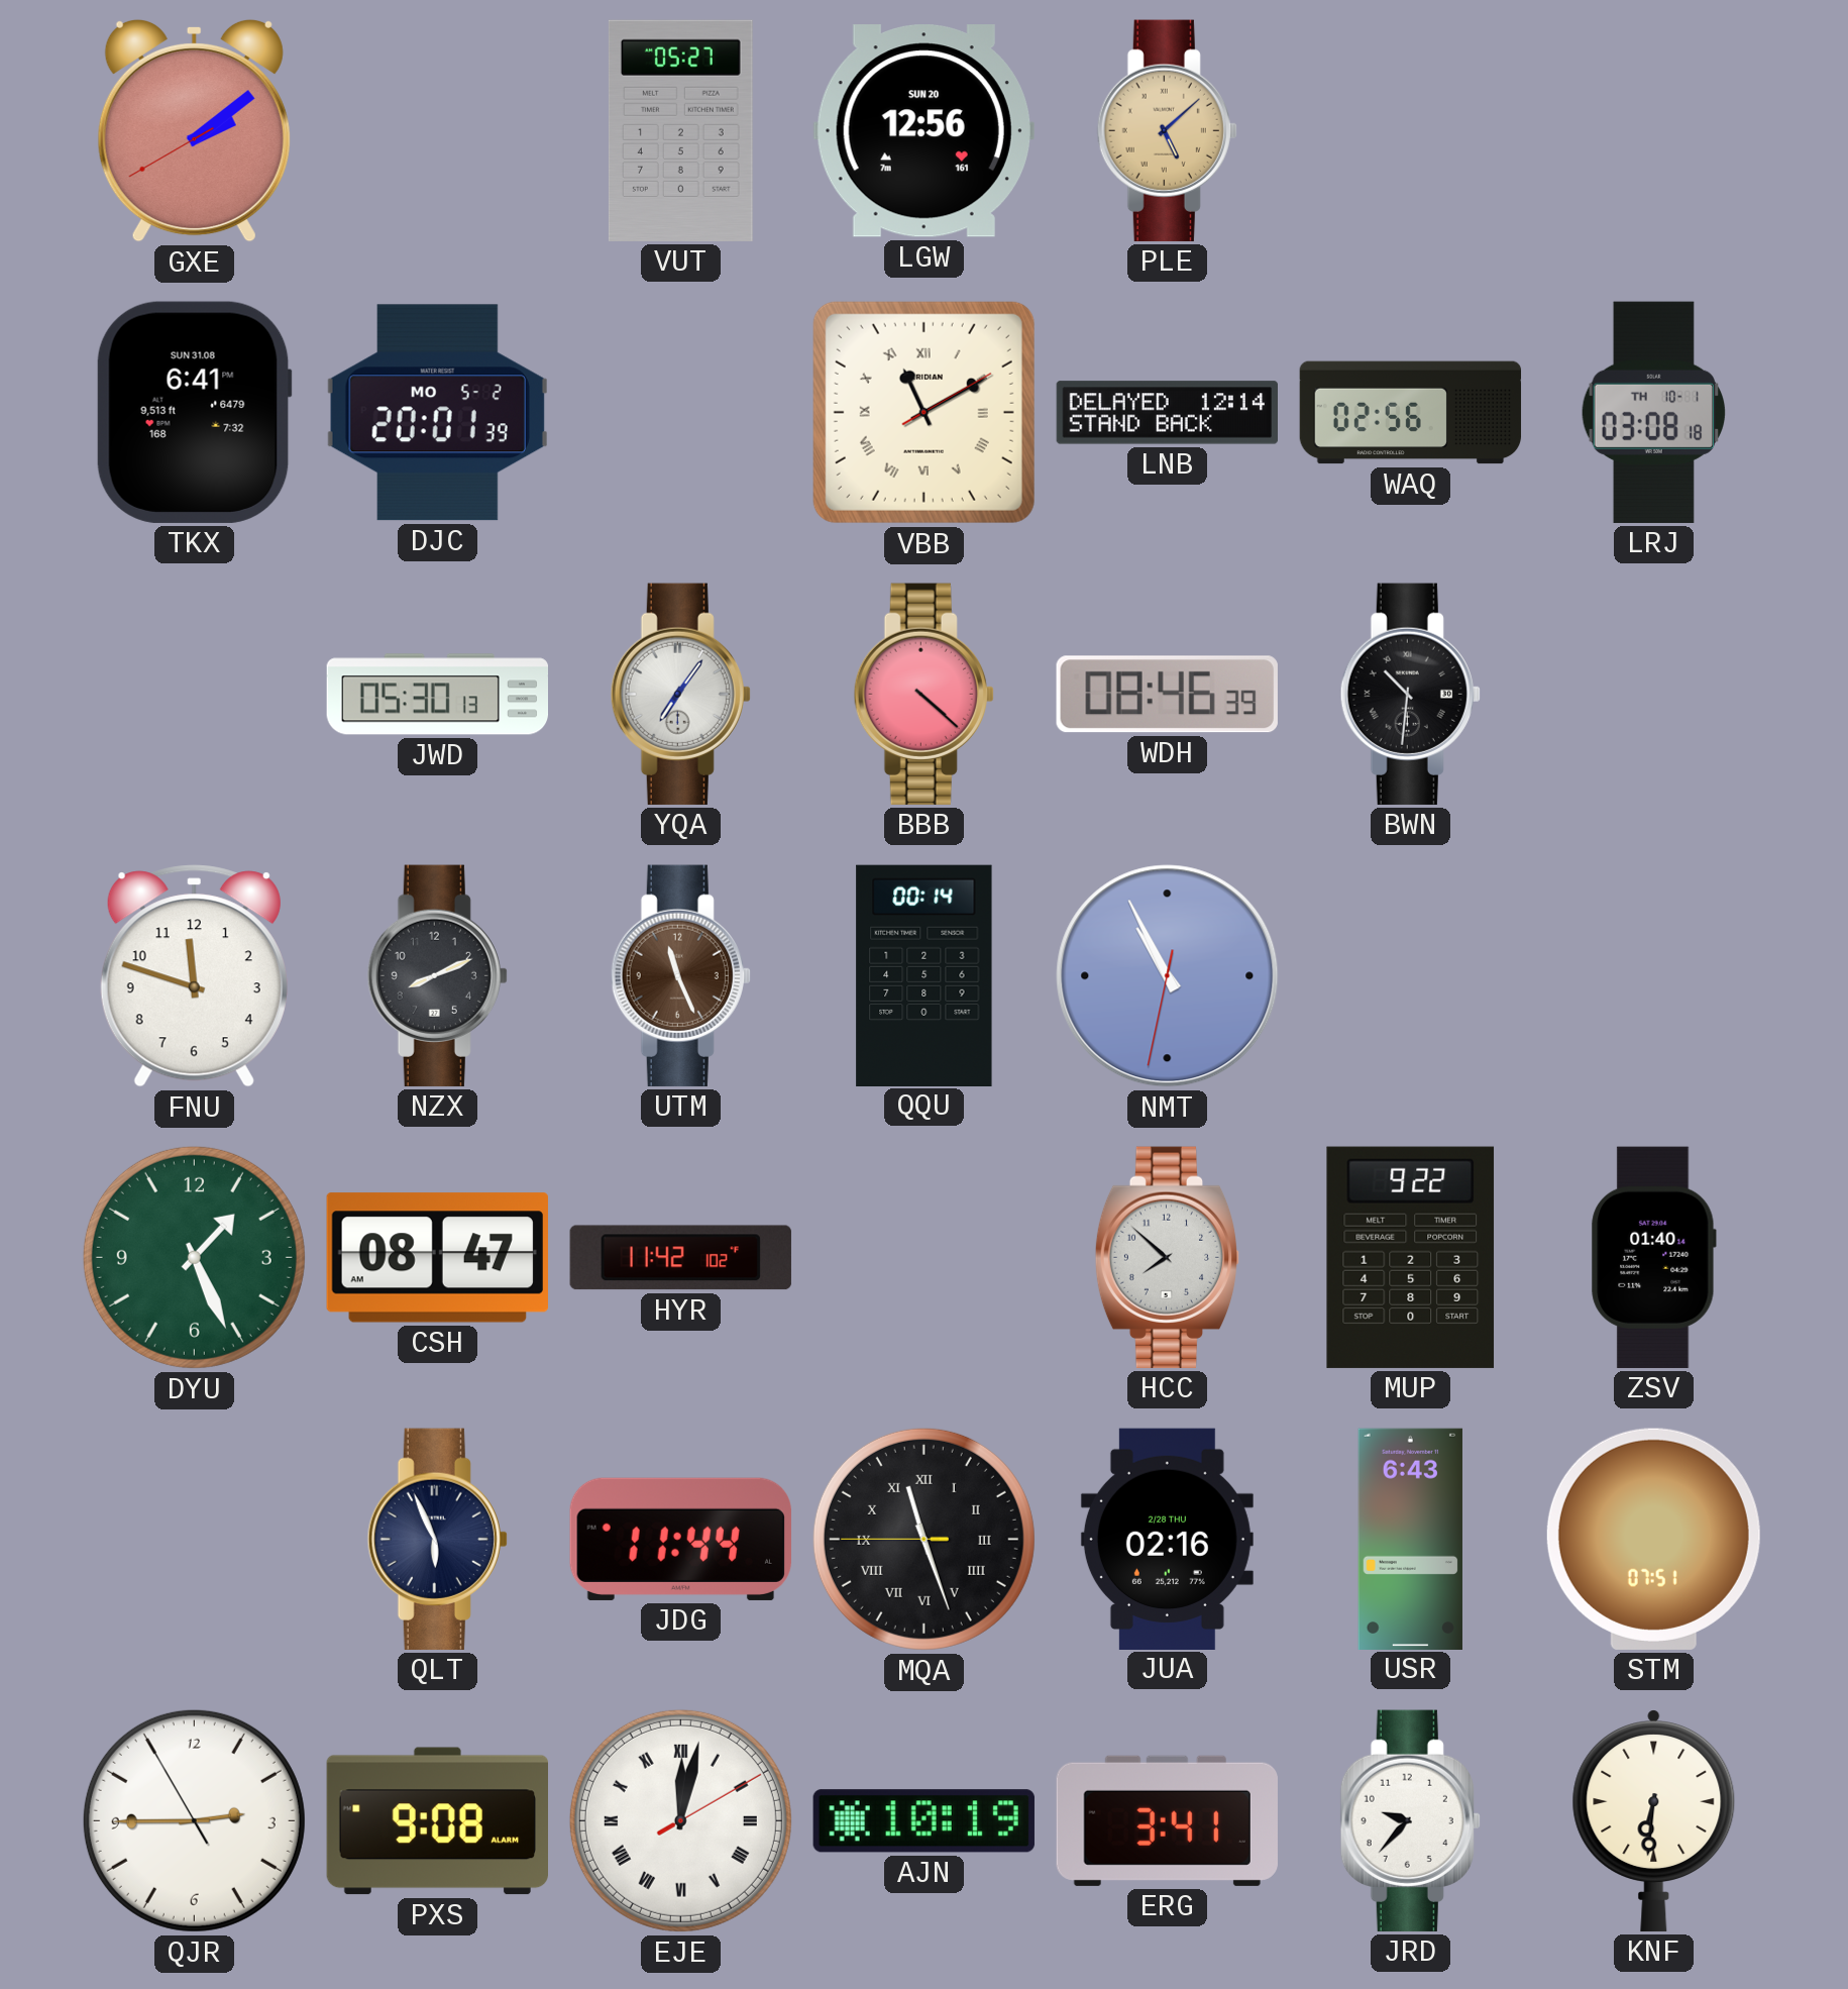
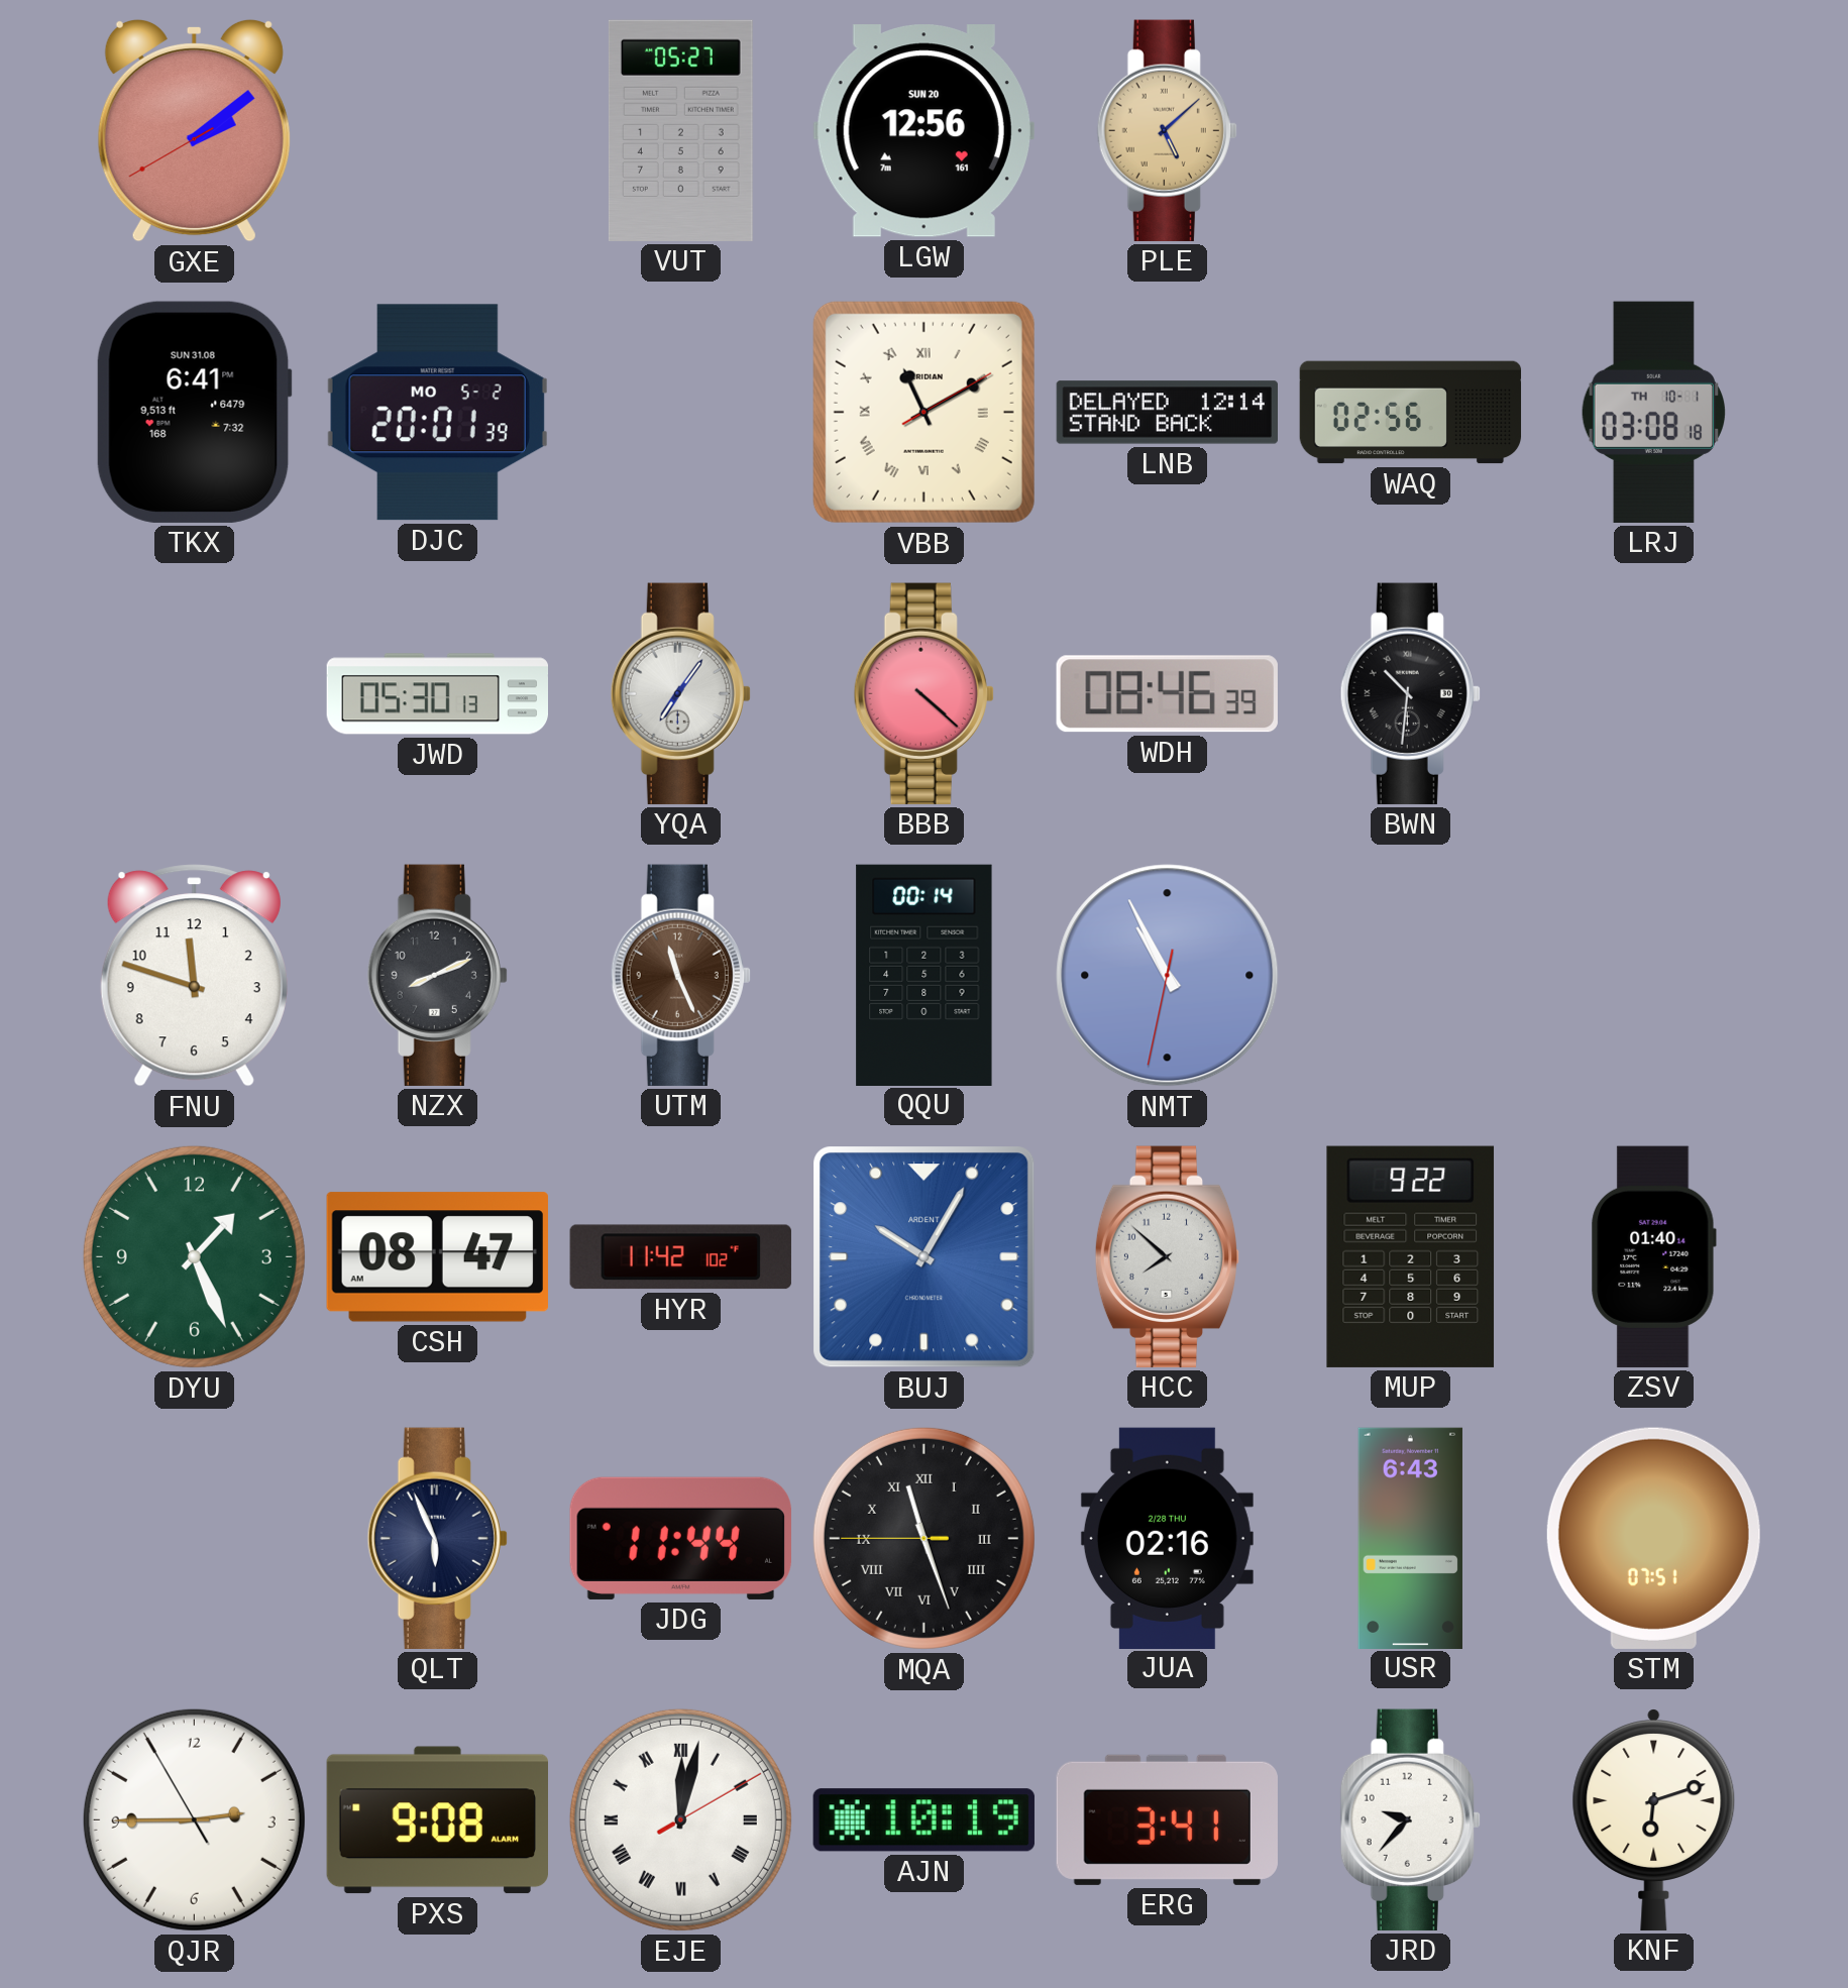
BUJ: none -> 10:05 (925, 1257)
KNF: 6:31 -> 6:12 (1654, 1820)
